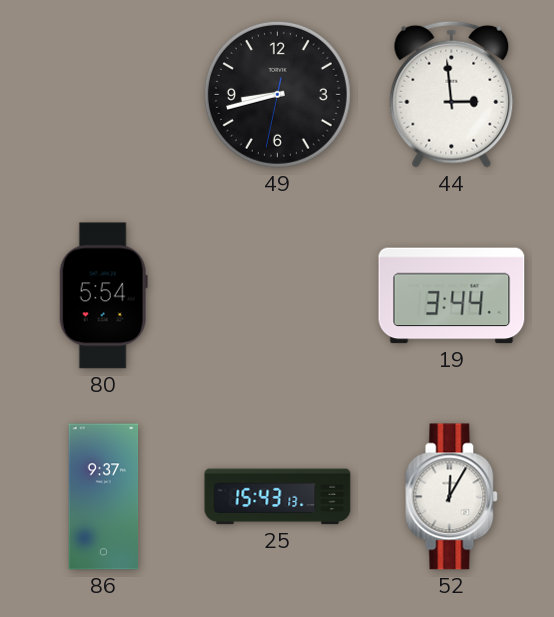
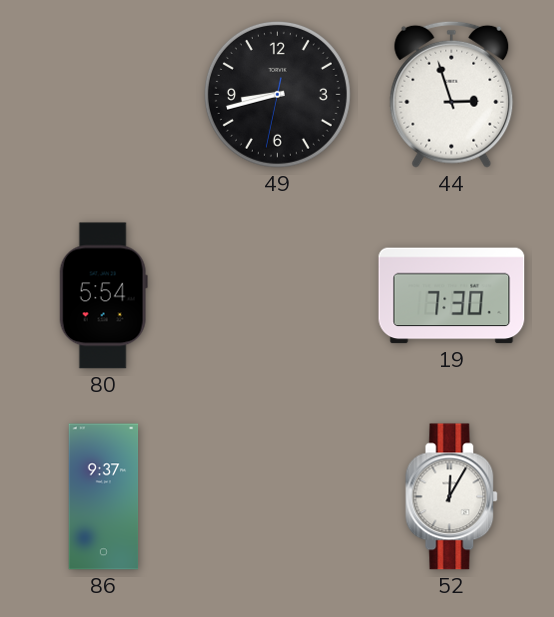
44: 2:59 -> 2:57 (452, 94)
19: 3:44 -> 7:30 (452, 296)
25: 15:43 -> none (278, 497)
